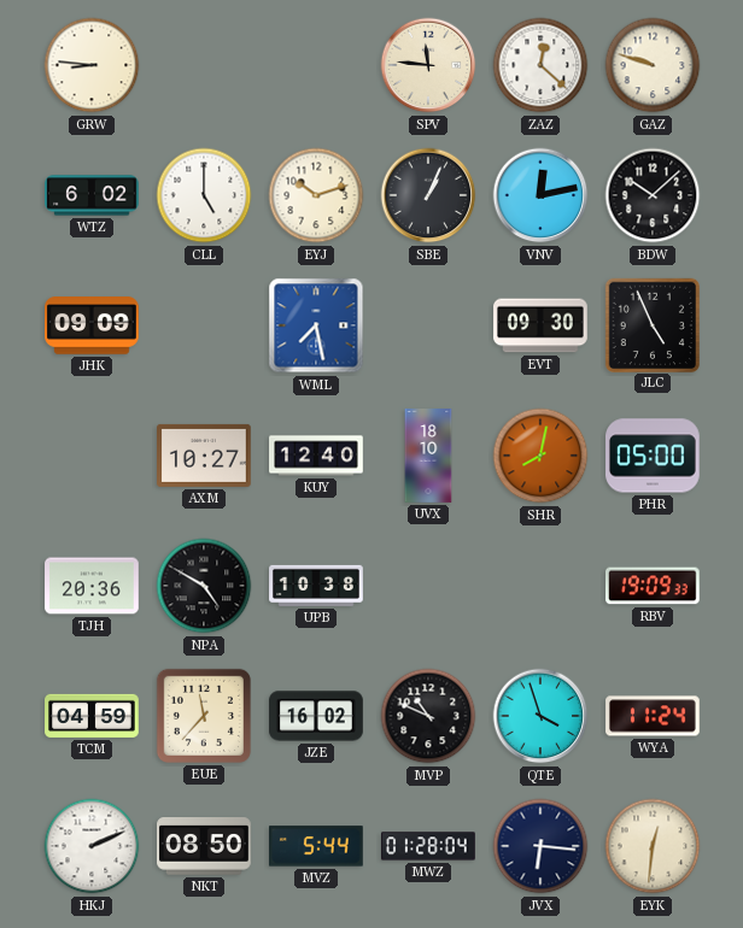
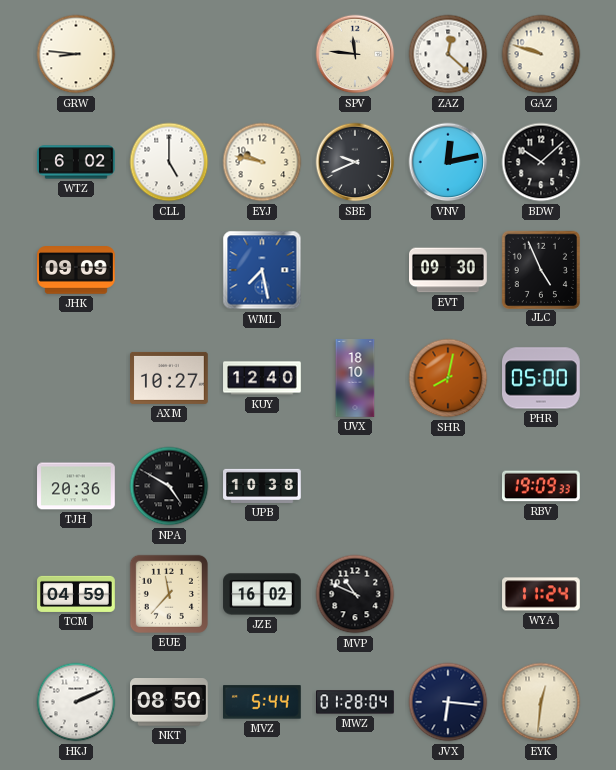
EYJ: 10:12 -> 9:47 (262, 162)
SBE: 1:04 -> 9:41 (355, 162)
QTE: 3:57 -> none (540, 716)
